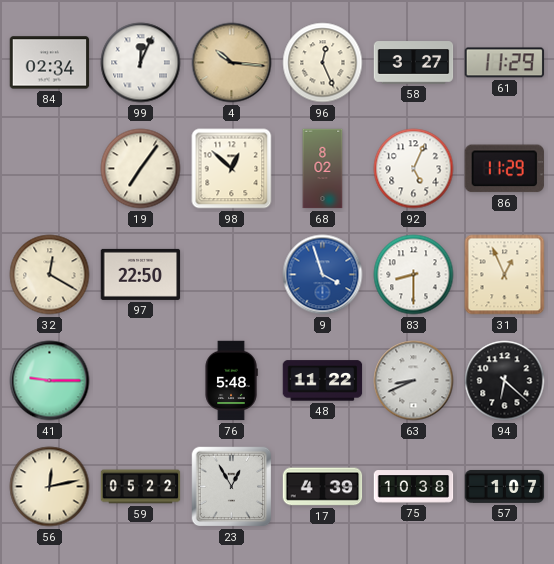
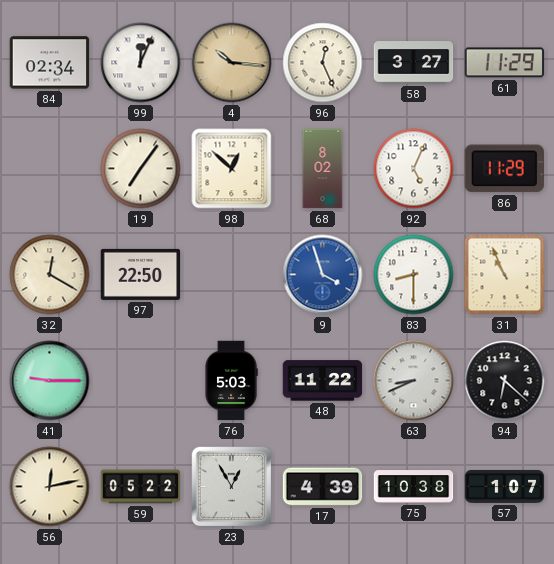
31: 12:56 -> 10:56 (505, 275)
76: 5:48 -> 5:03 (231, 381)
